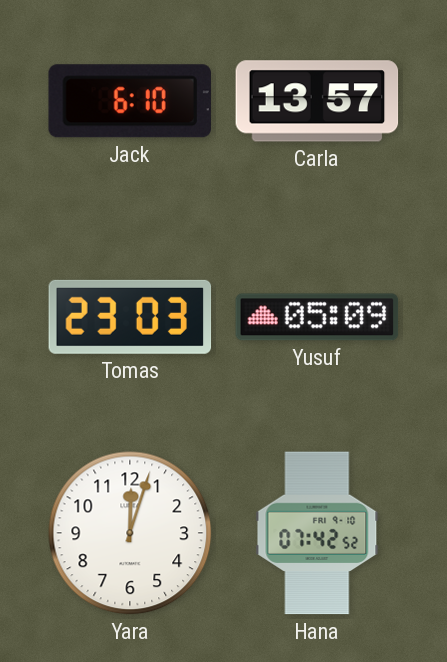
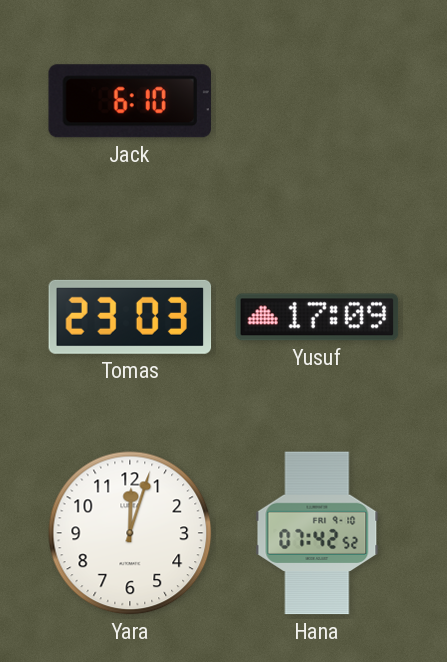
Carla: 13:57 -> none (317, 101)
Yusuf: 05:09 -> 17:09 (317, 317)
